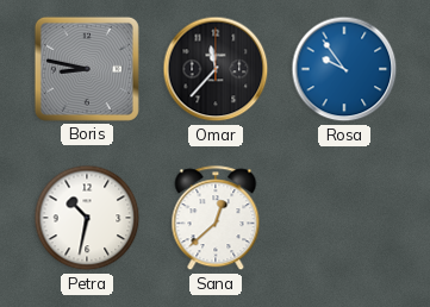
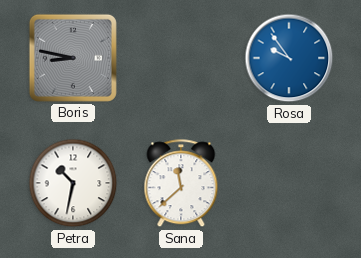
Omar: 11:37 -> none (216, 69)
Sana: 12:38 -> 11:38 (181, 184)
